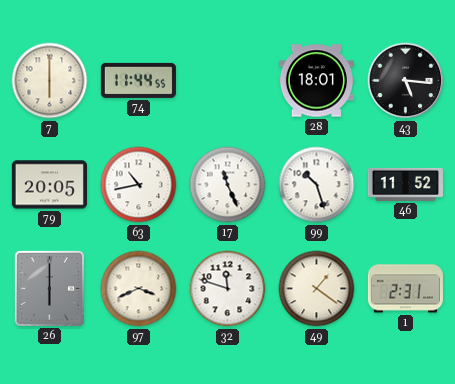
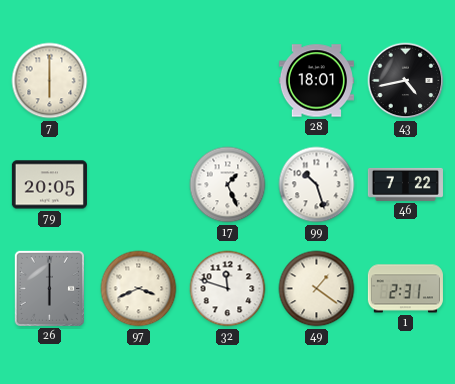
74: 11:44 -> none (138, 80)
43: 5:16 -> 4:43 (406, 81)
63: 10:43 -> none (139, 185)
17: 11:26 -> 1:26 (228, 185)
46: 11:52 -> 7:22 (405, 184)
